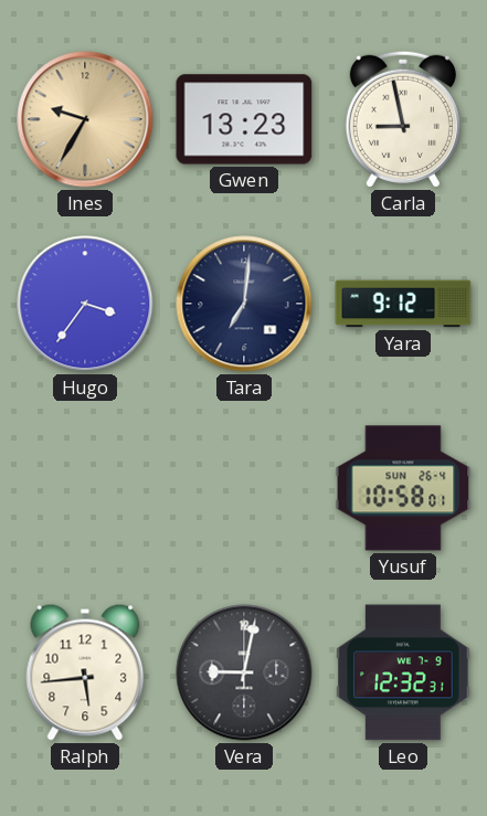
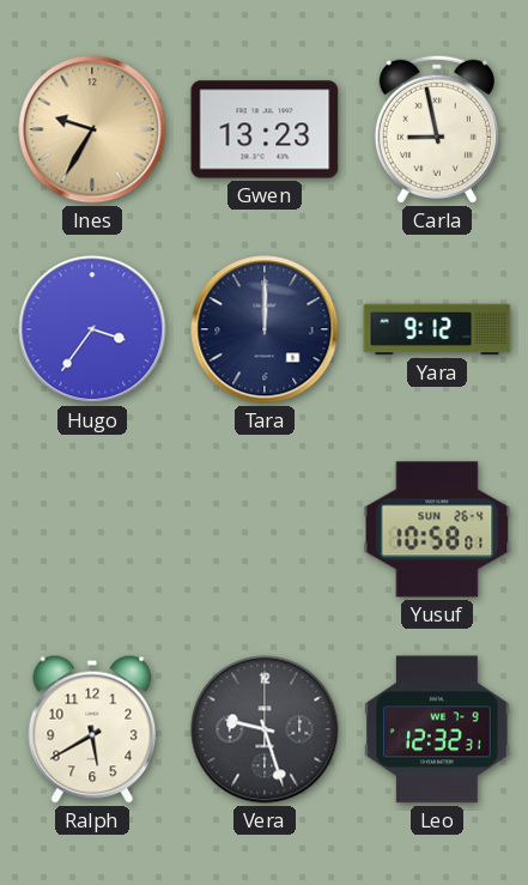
Tara: 7:01 -> 12:00 (265, 329)
Ralph: 5:44 -> 5:40 (92, 729)
Vera: 9:02 -> 9:27 (265, 729)
